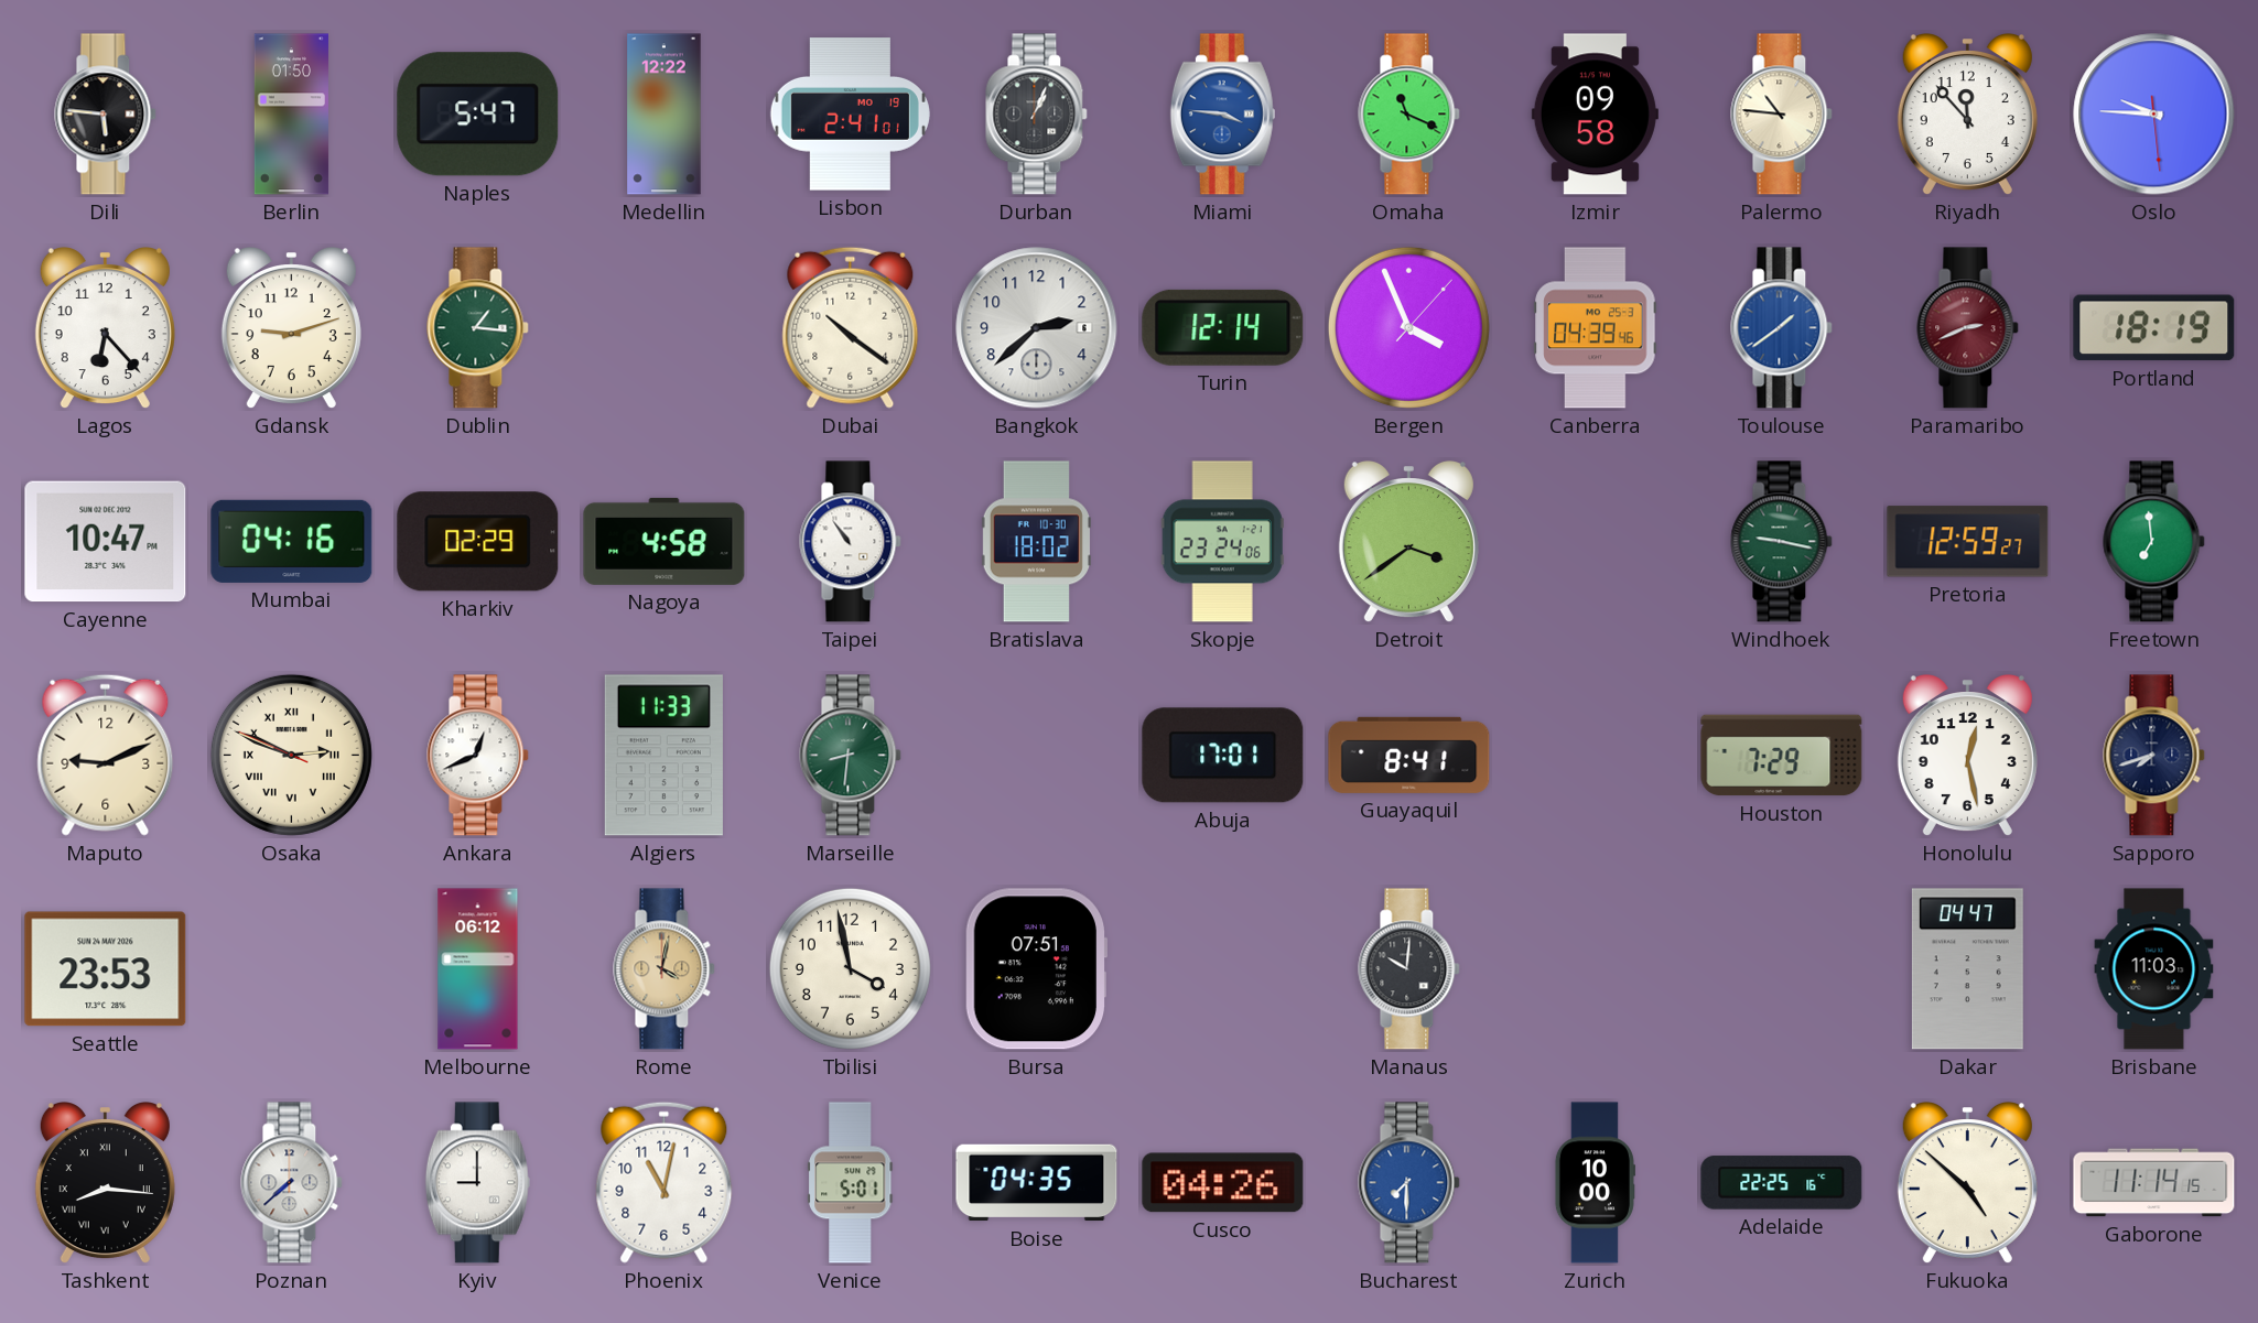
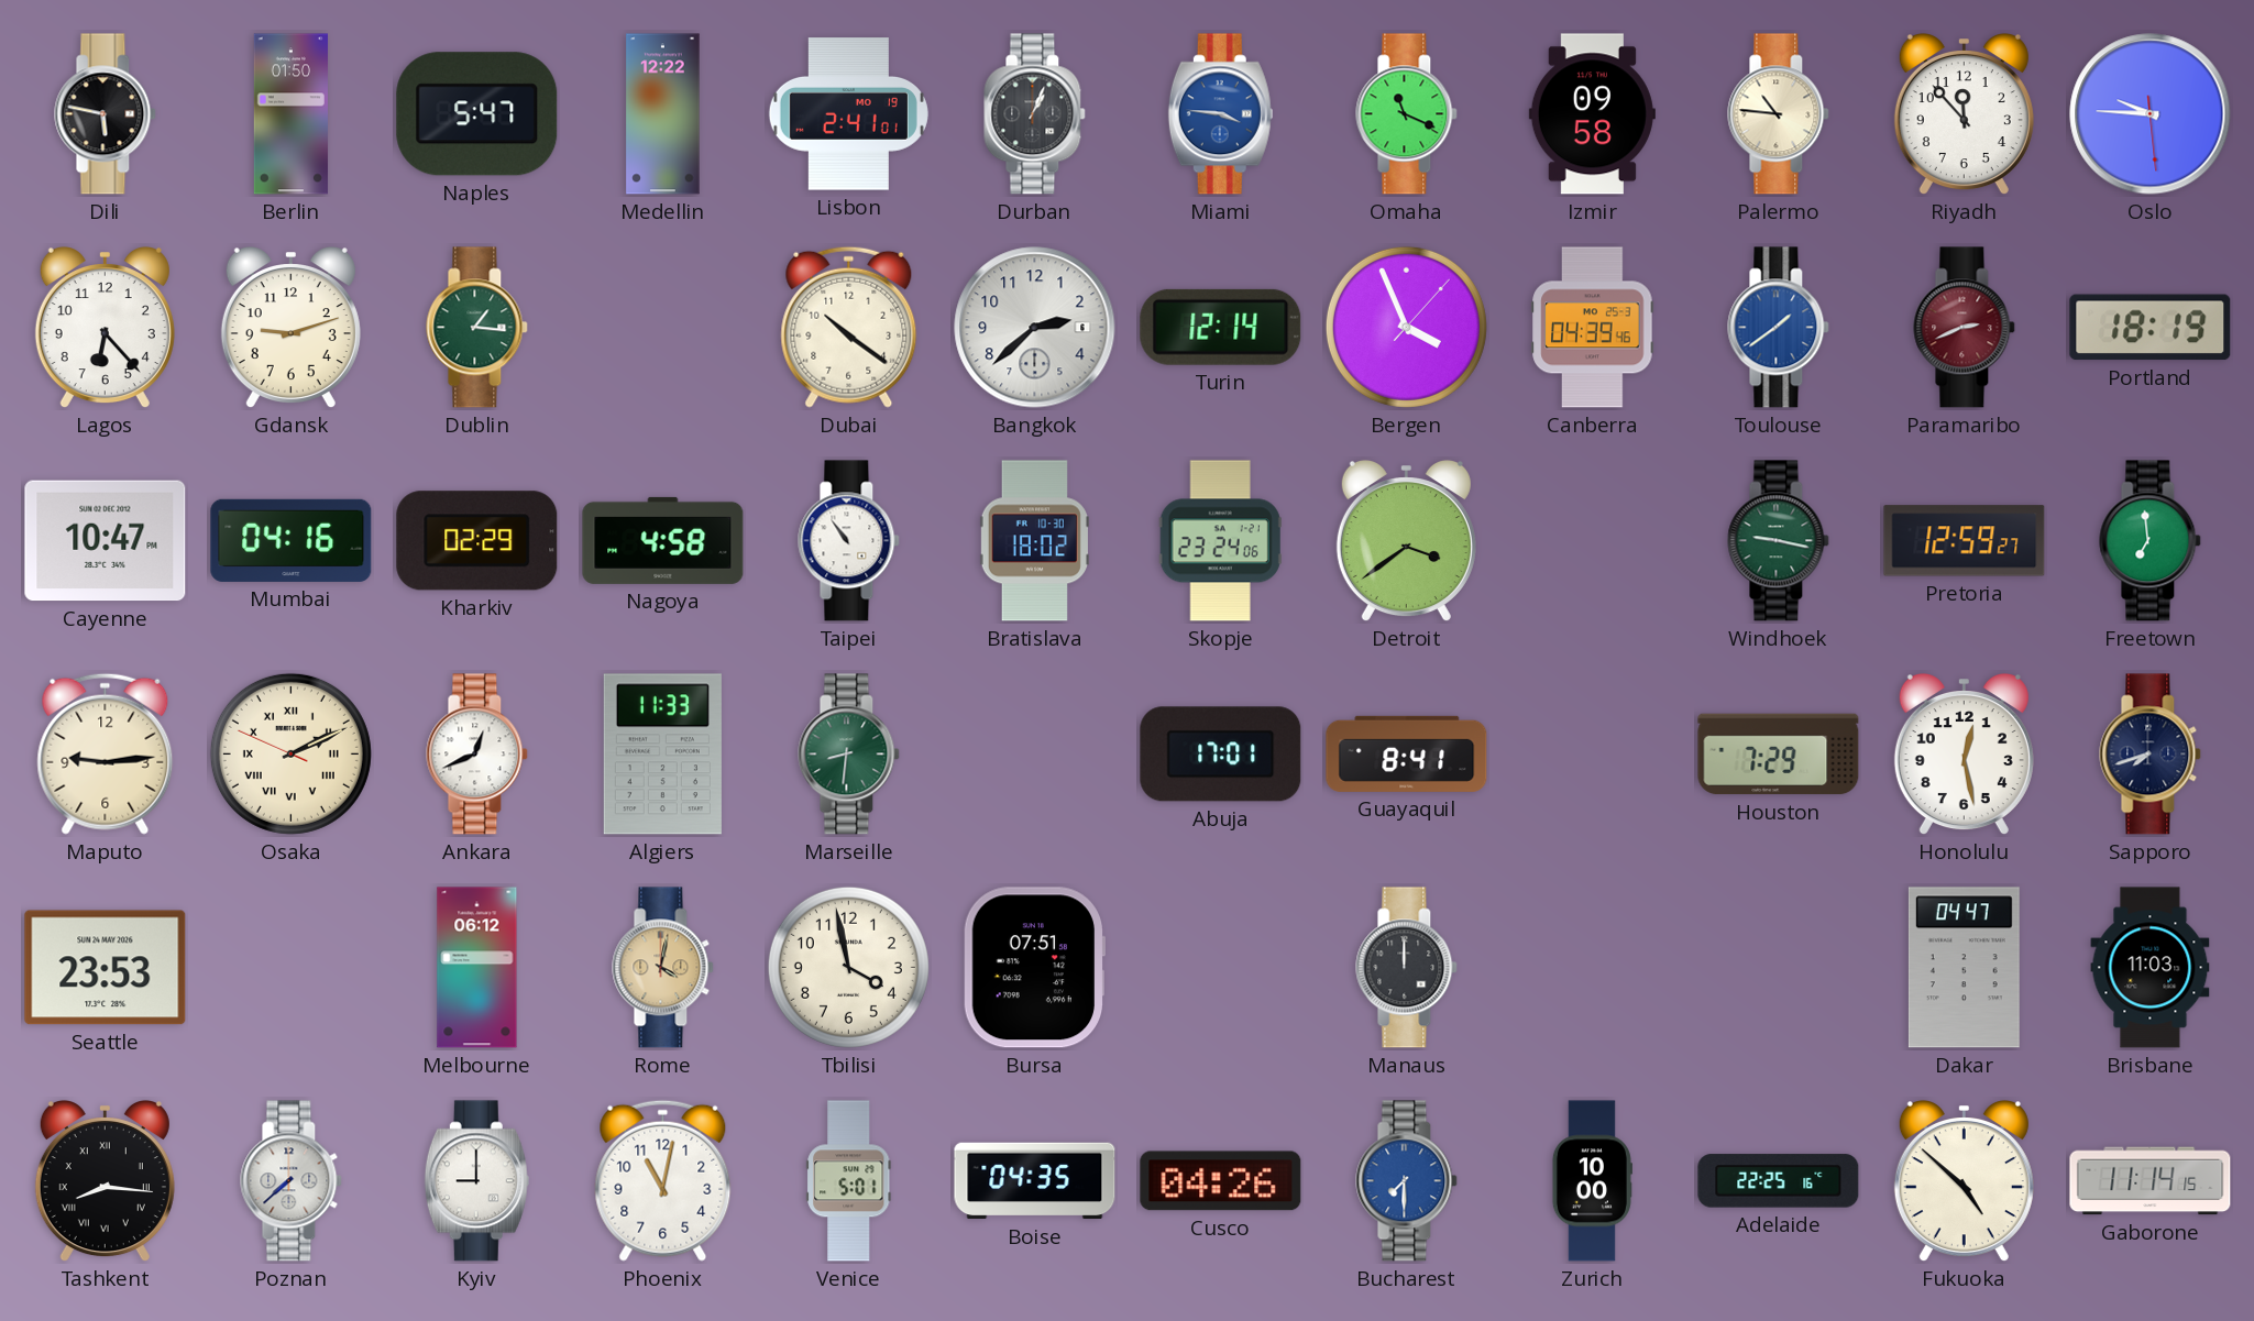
Dili: 5:46 -> 5:47 (106, 114)
Maputo: 9:11 -> 9:14 (106, 753)
Osaka: 2:48 -> 2:10 (290, 753)
Manaus: 10:01 -> 12:00 (1407, 968)
